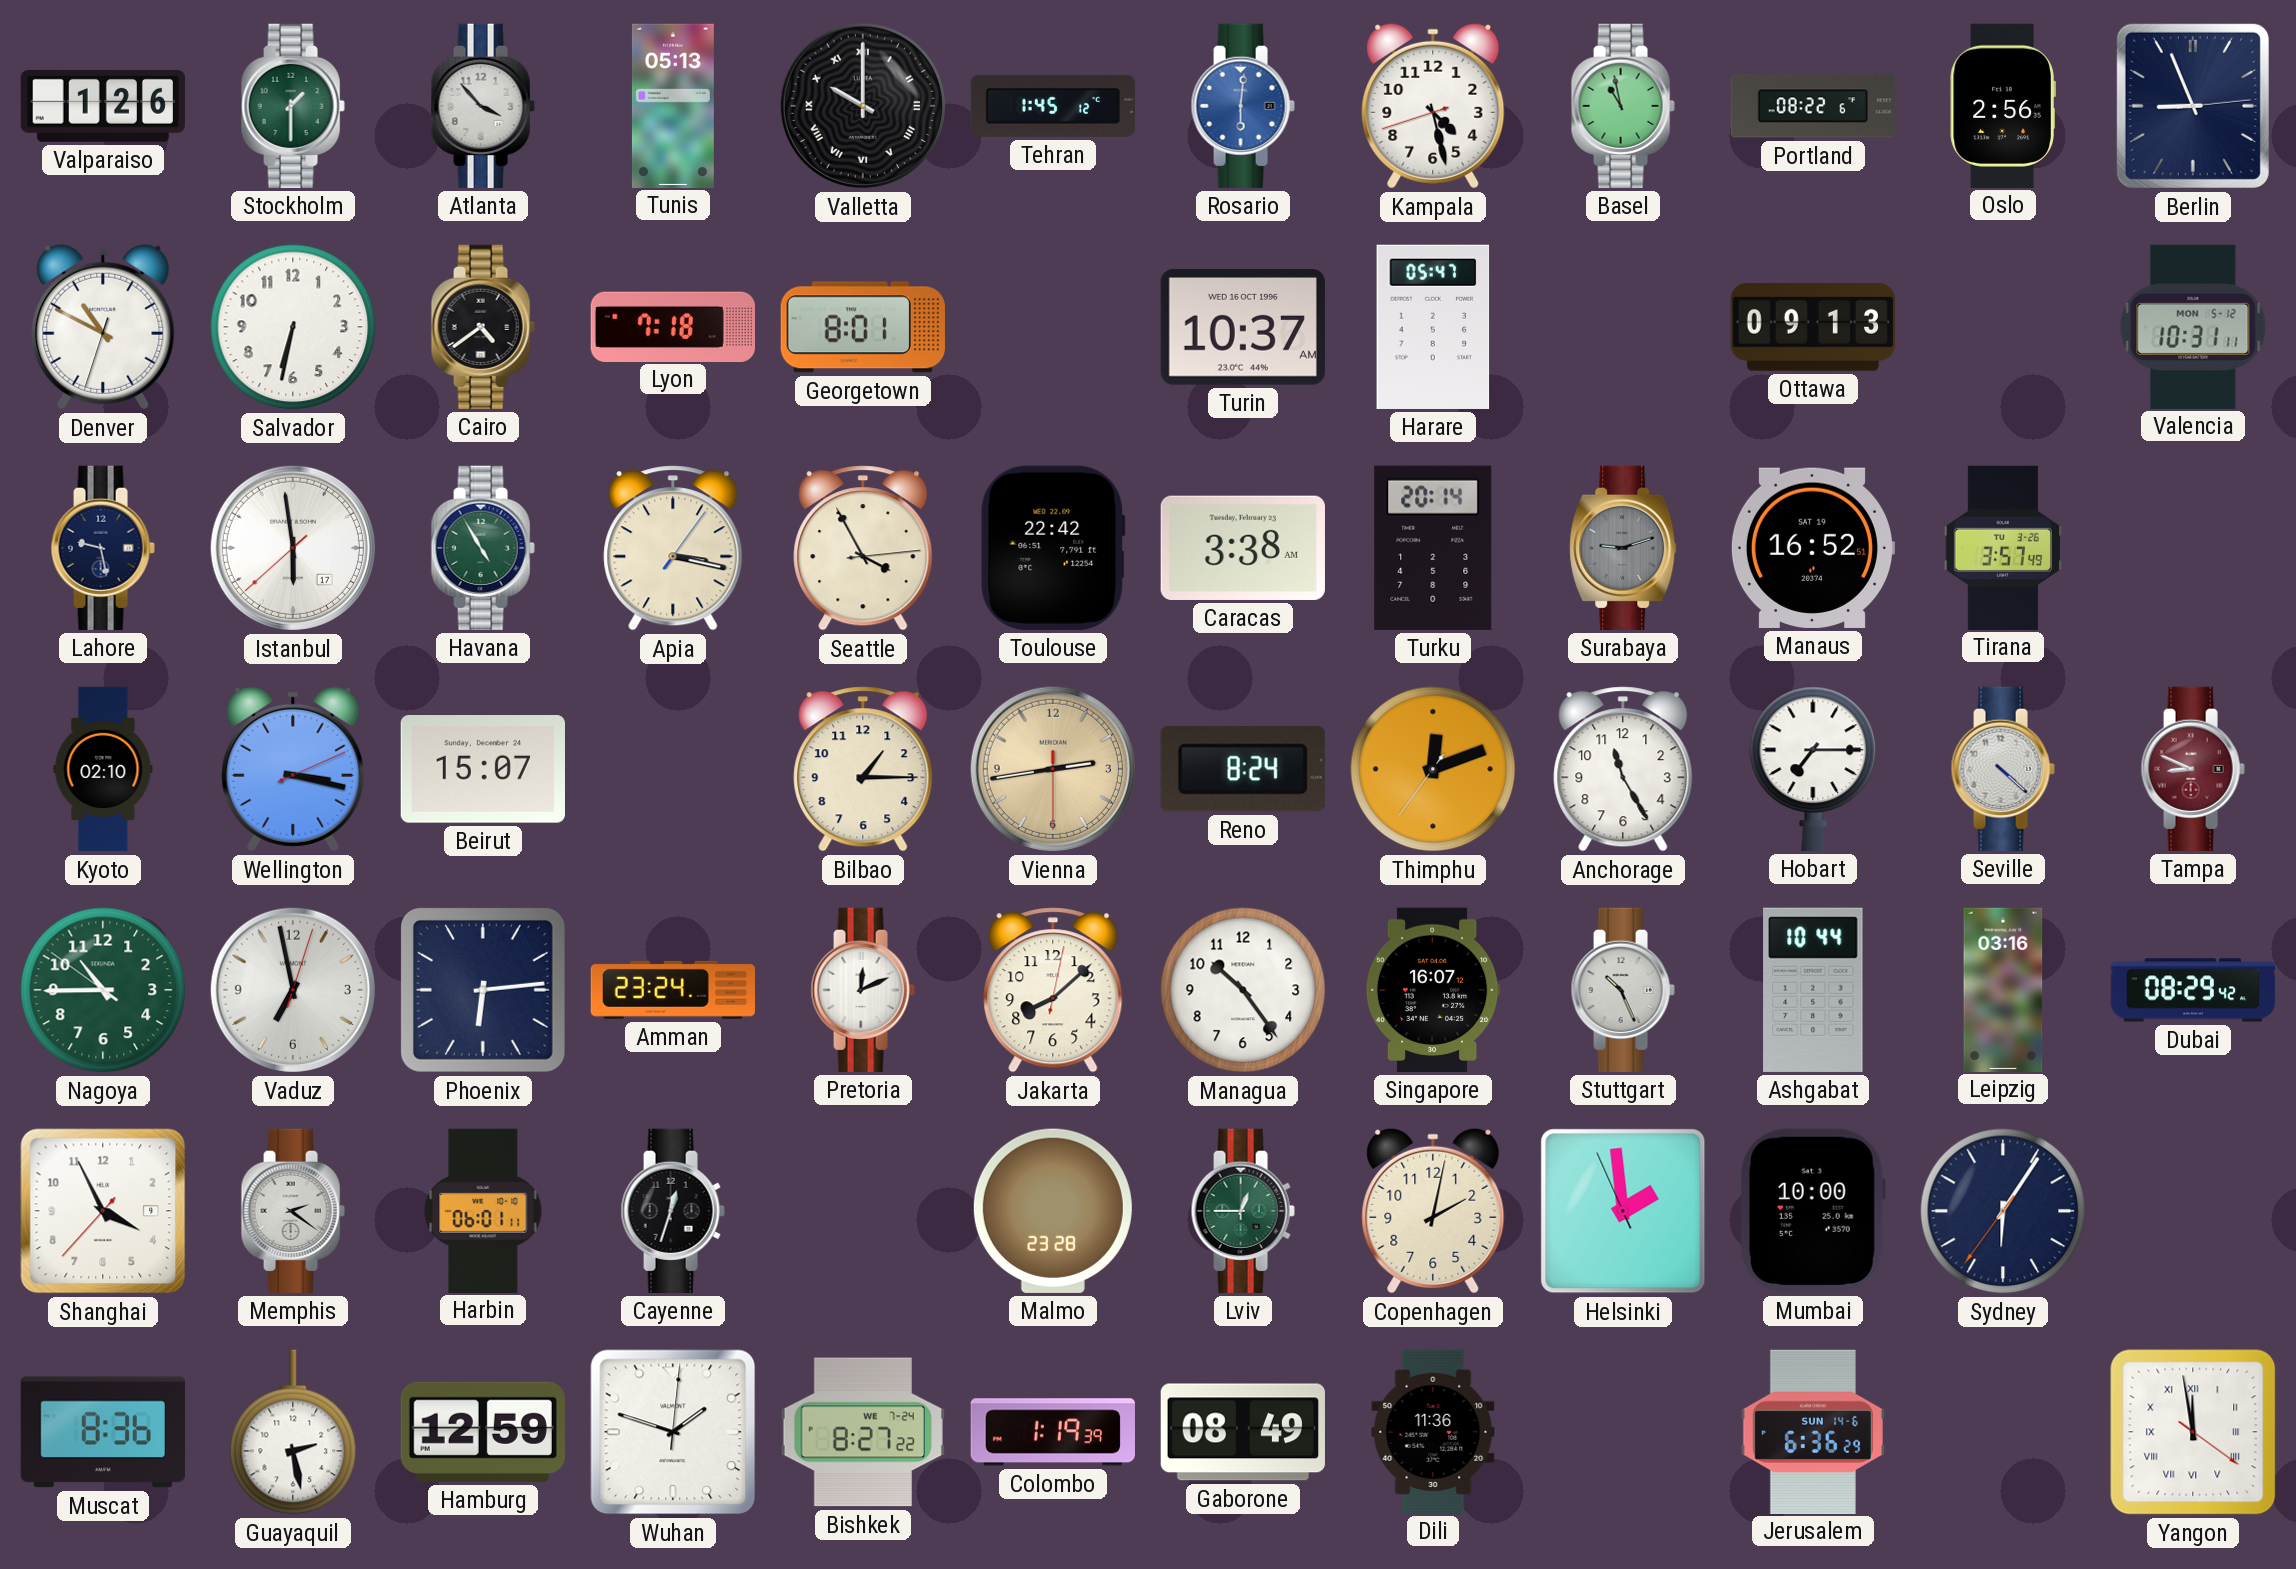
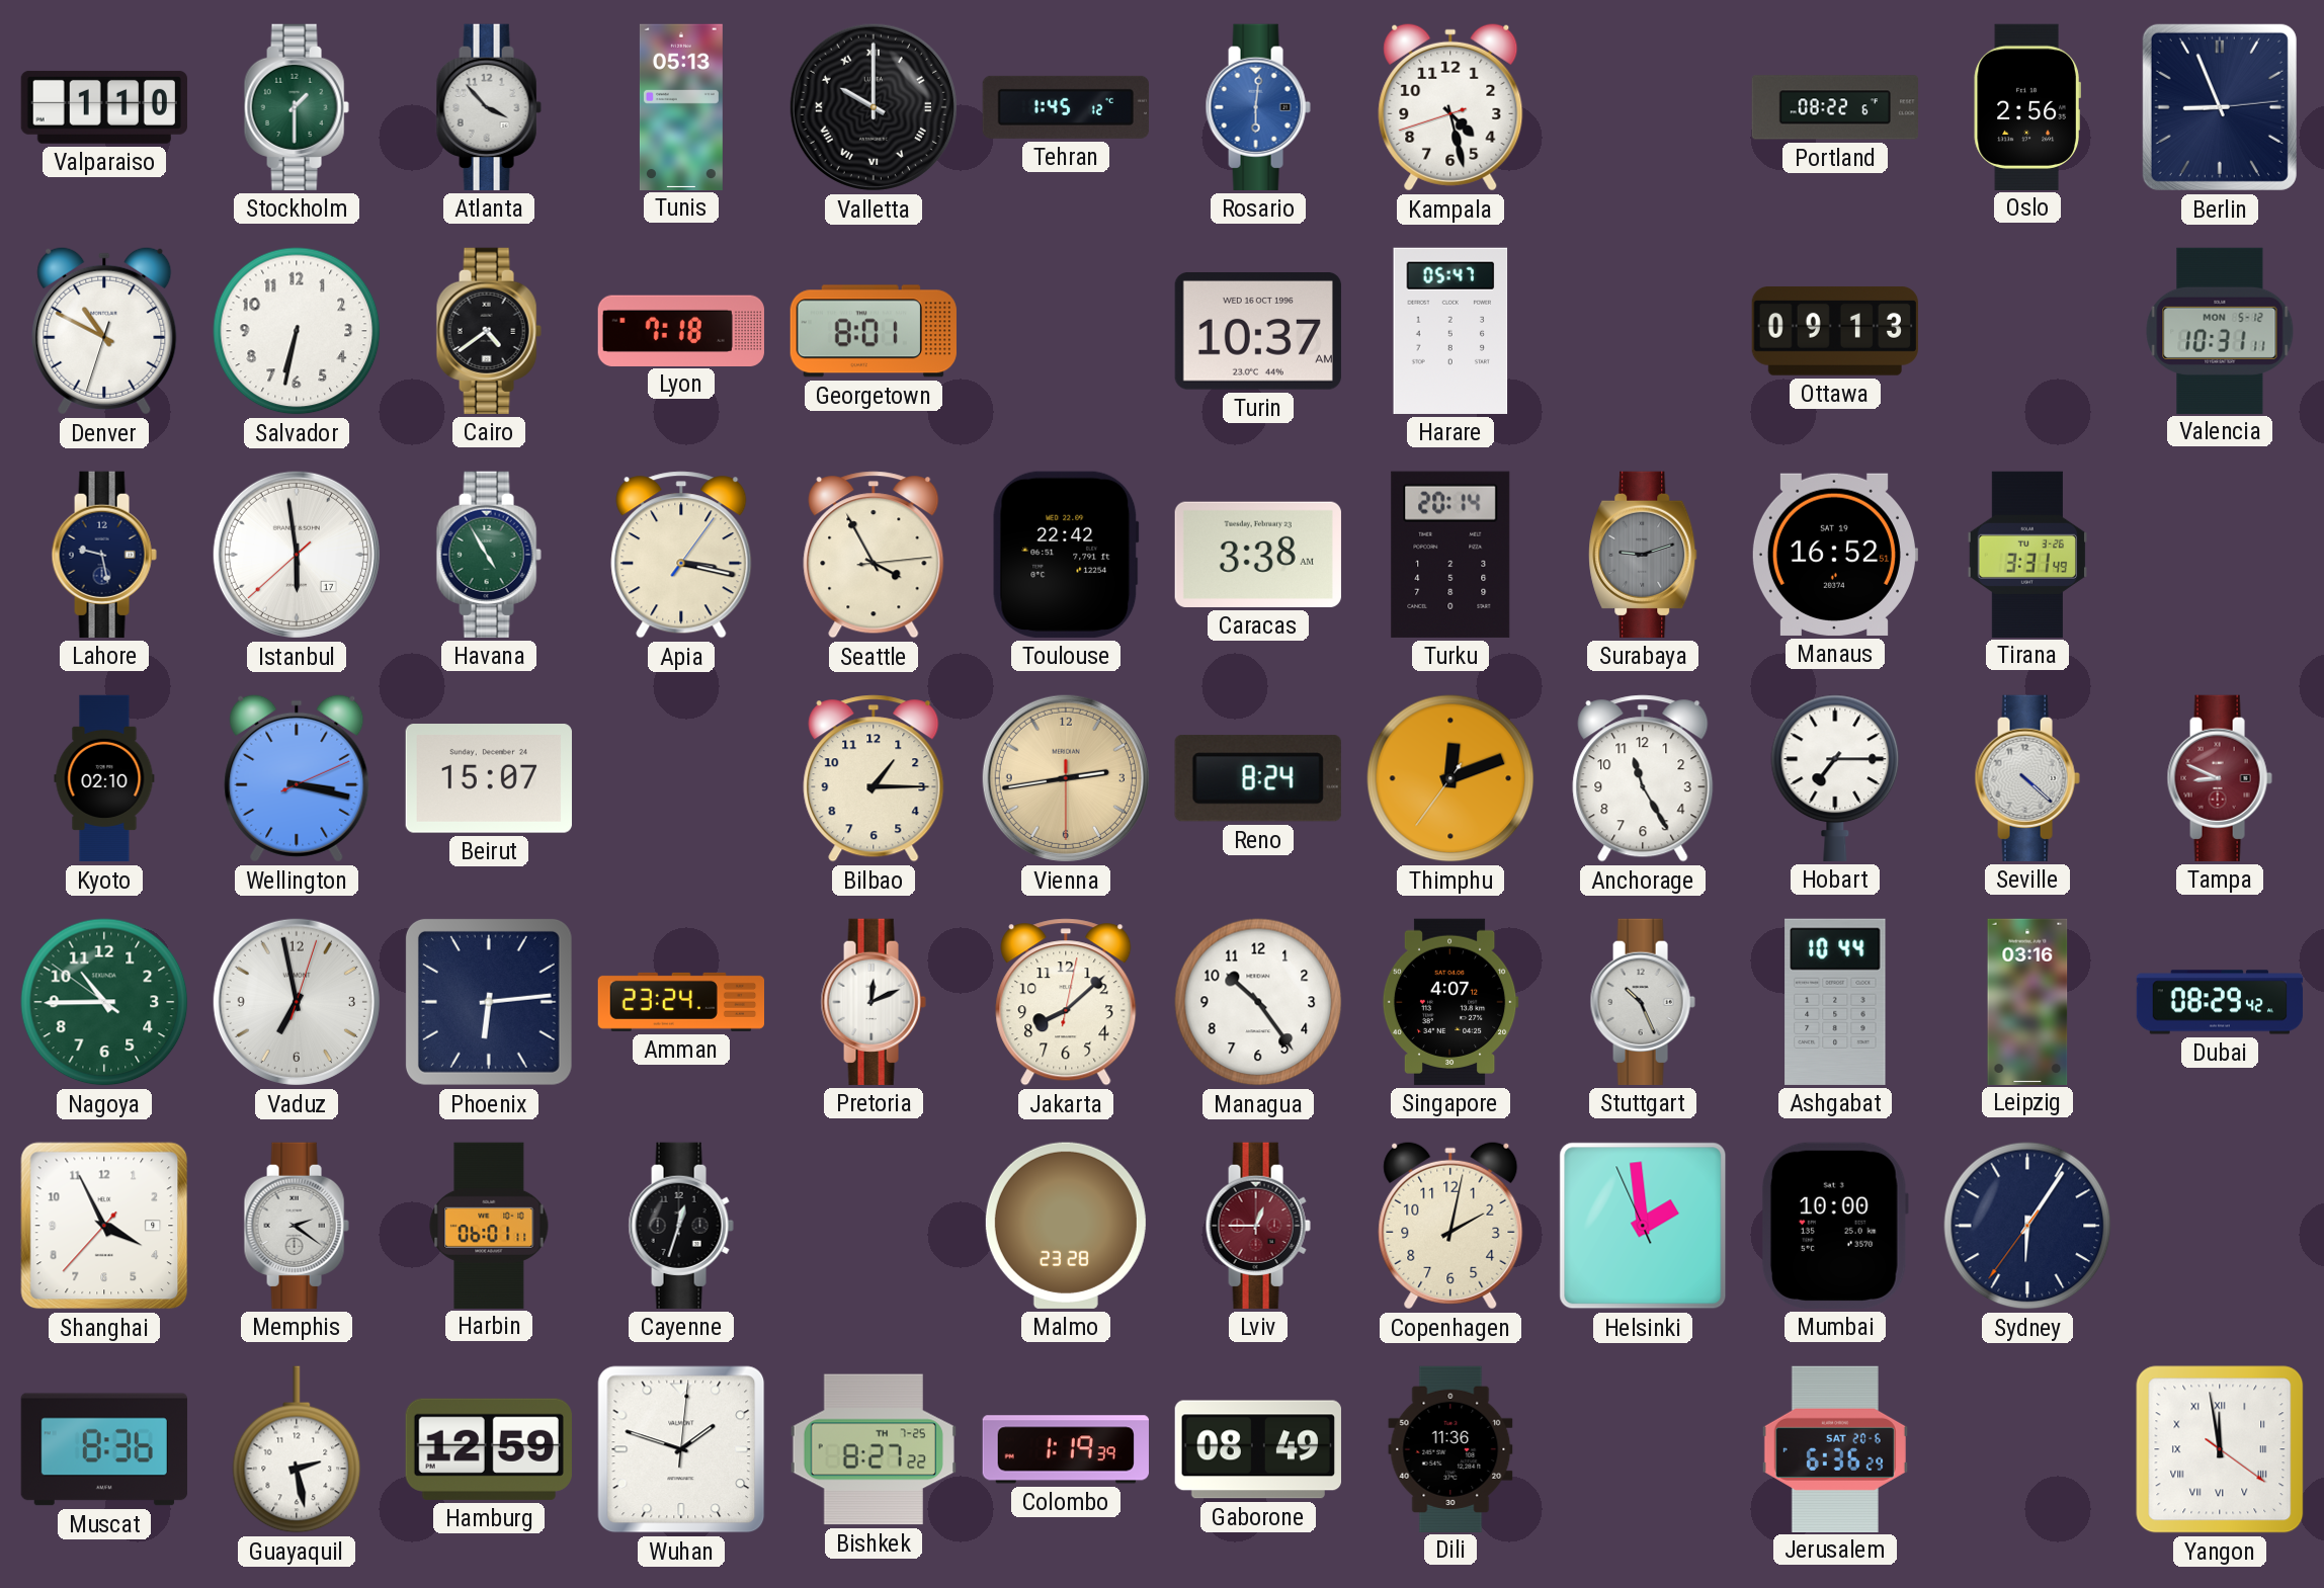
Valparaiso: 1:26 -> 1:10 (104, 107)
Basel: 10:58 -> none (1623, 106)
Tirana: 3:57 -> 3:31 (2026, 554)
Singapore: 16:07 -> 4:07 (1450, 1002)
Lviv dial: green -> burgundy (1258, 1226)
Bishkek date: WE 7-24 -> TH 7-25 (874, 1449)
Jerusalem date: SUN 14-6 -> SAT 20-6 (1835, 1448)
